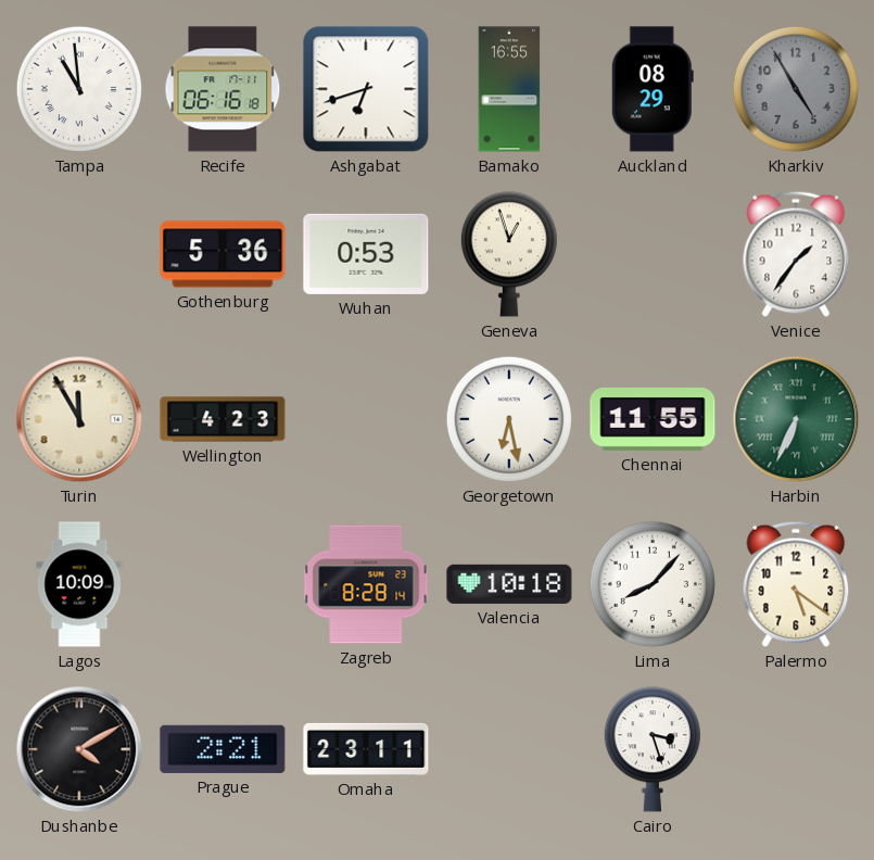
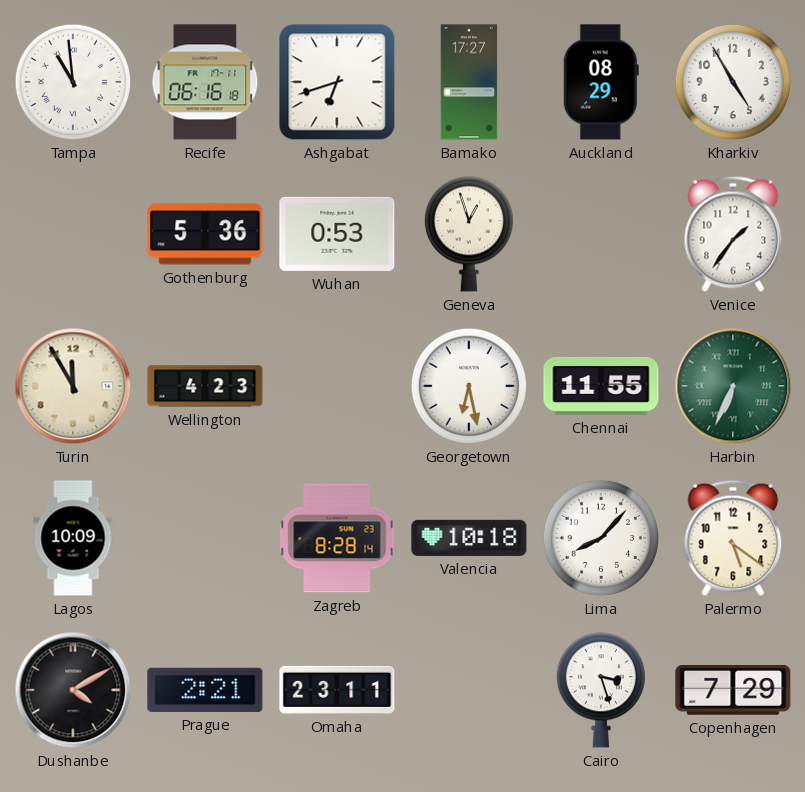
Bamako: 16:55 -> 17:27 (469, 82)
Kharkiv dial: grey -> white (733, 82)
Copenhagen: none -> 7:29 (733, 691)
